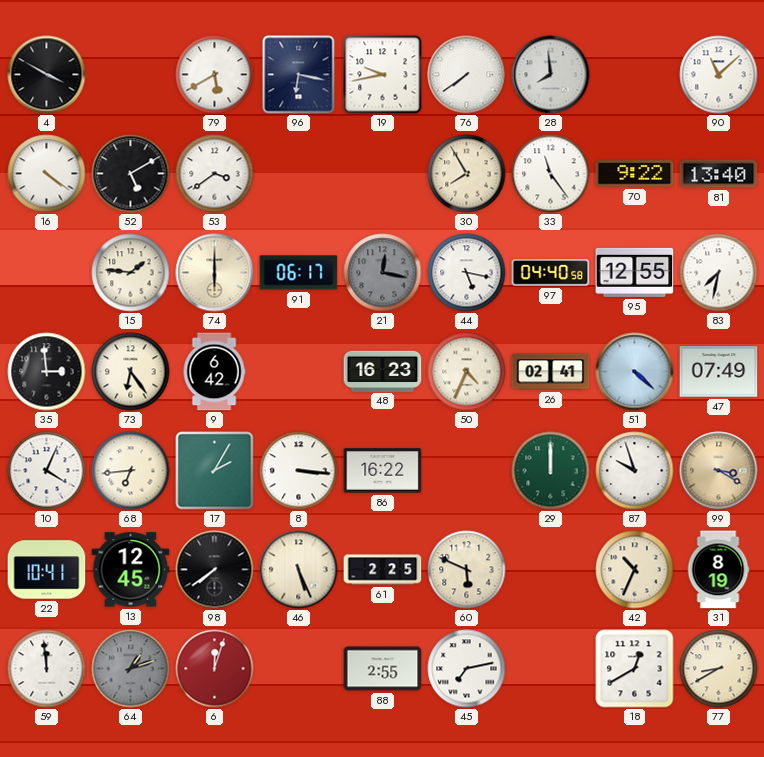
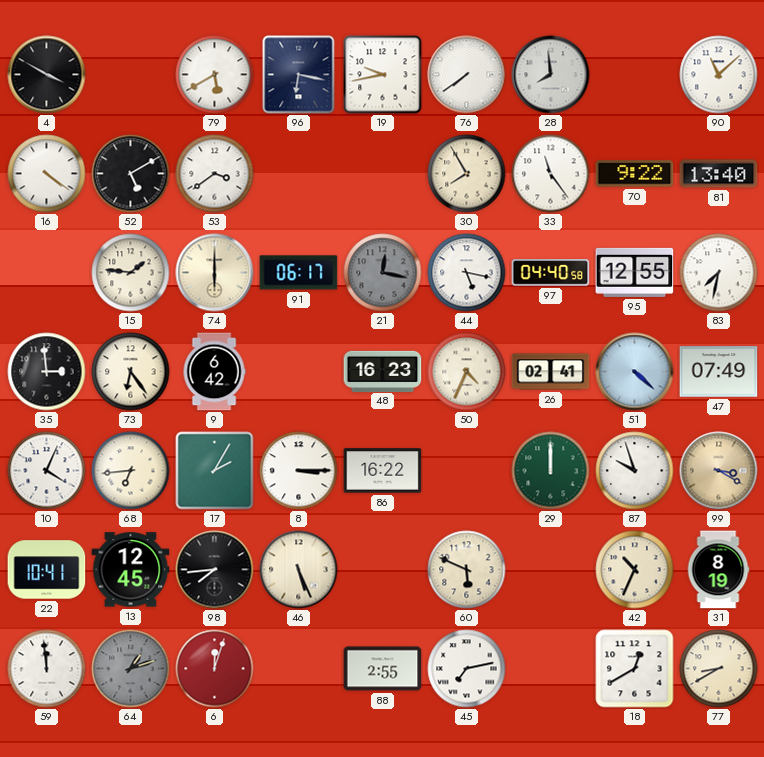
8: 3:16 -> 3:15 (299, 471)
98: 7:39 -> 7:44 (215, 570)
61: 2:25 -> none (383, 570)
